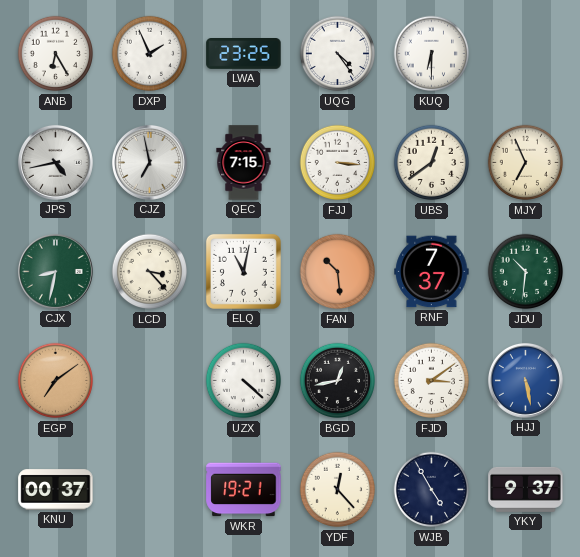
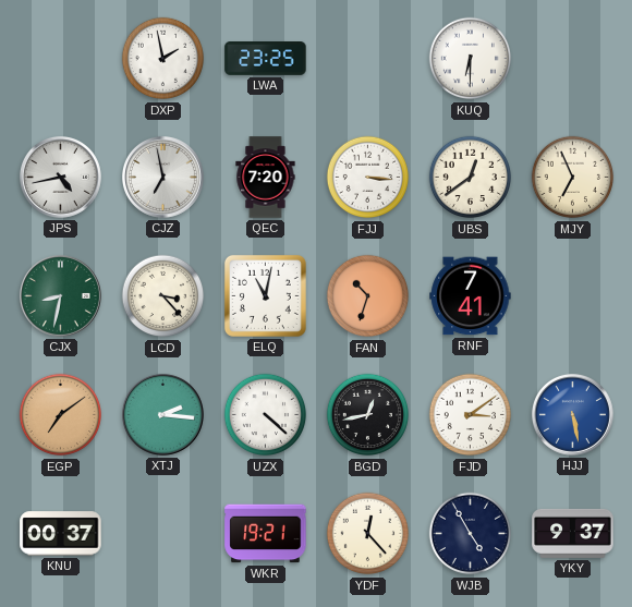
ANB: 6:25 -> none (56, 54)
DXP: 1:56 -> 1:58 (163, 59)
UQG: 4:24 -> none (338, 54)
QEC: 7:15 -> 7:20 (266, 178)
FAN: 10:29 -> 10:33 (368, 296)
RNF: 7:37 -> 7:41 (471, 296)
JDU: 10:31 -> none (526, 272)
XTJ: none -> 2:16 (162, 414)
